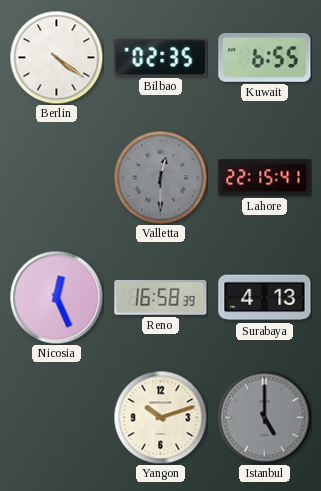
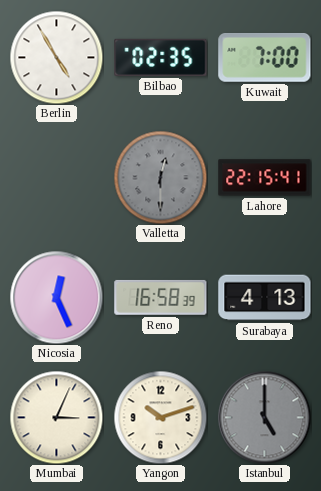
Berlin: 4:21 -> 4:55 (56, 57)
Kuwait: 6:55 -> 7:00 (265, 57)
Mumbai: none -> 3:04 (56, 417)
